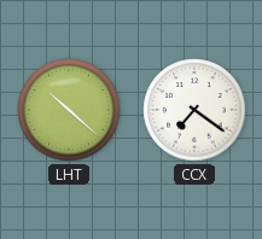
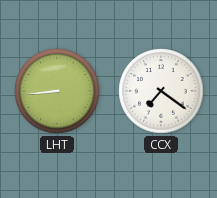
LHT: 10:22 -> 8:44 (57, 91)
